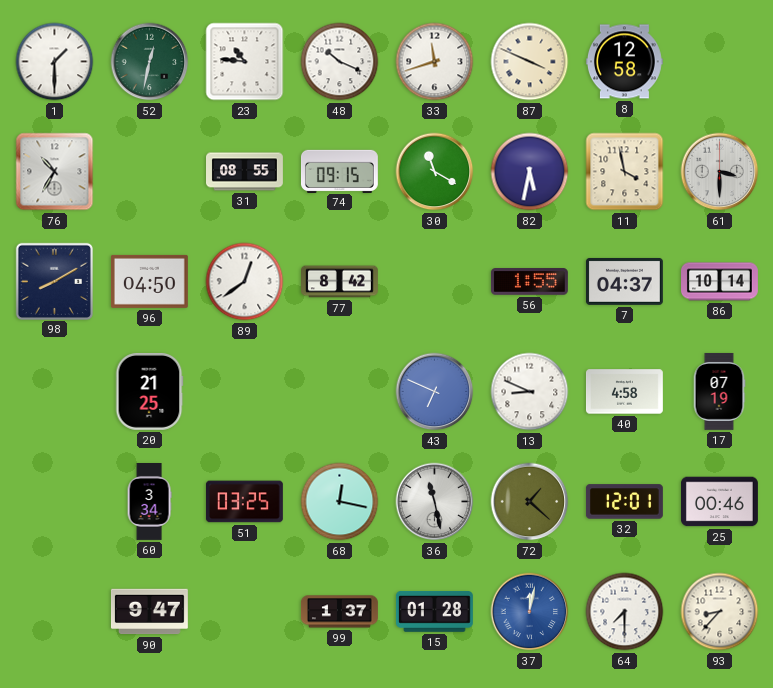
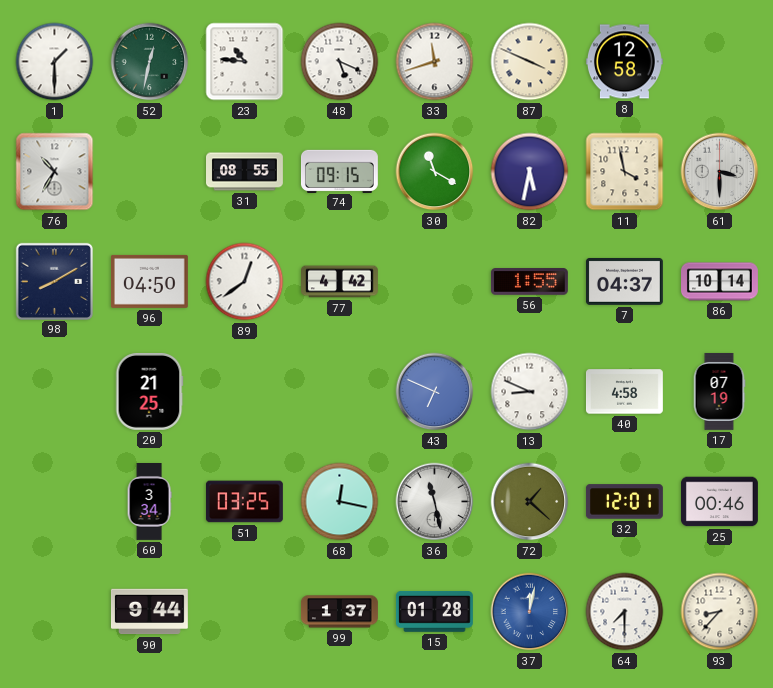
48: 10:19 -> 5:19 (340, 62)
77: 8:42 -> 4:42 (340, 282)
90: 9:47 -> 9:44 (149, 612)
